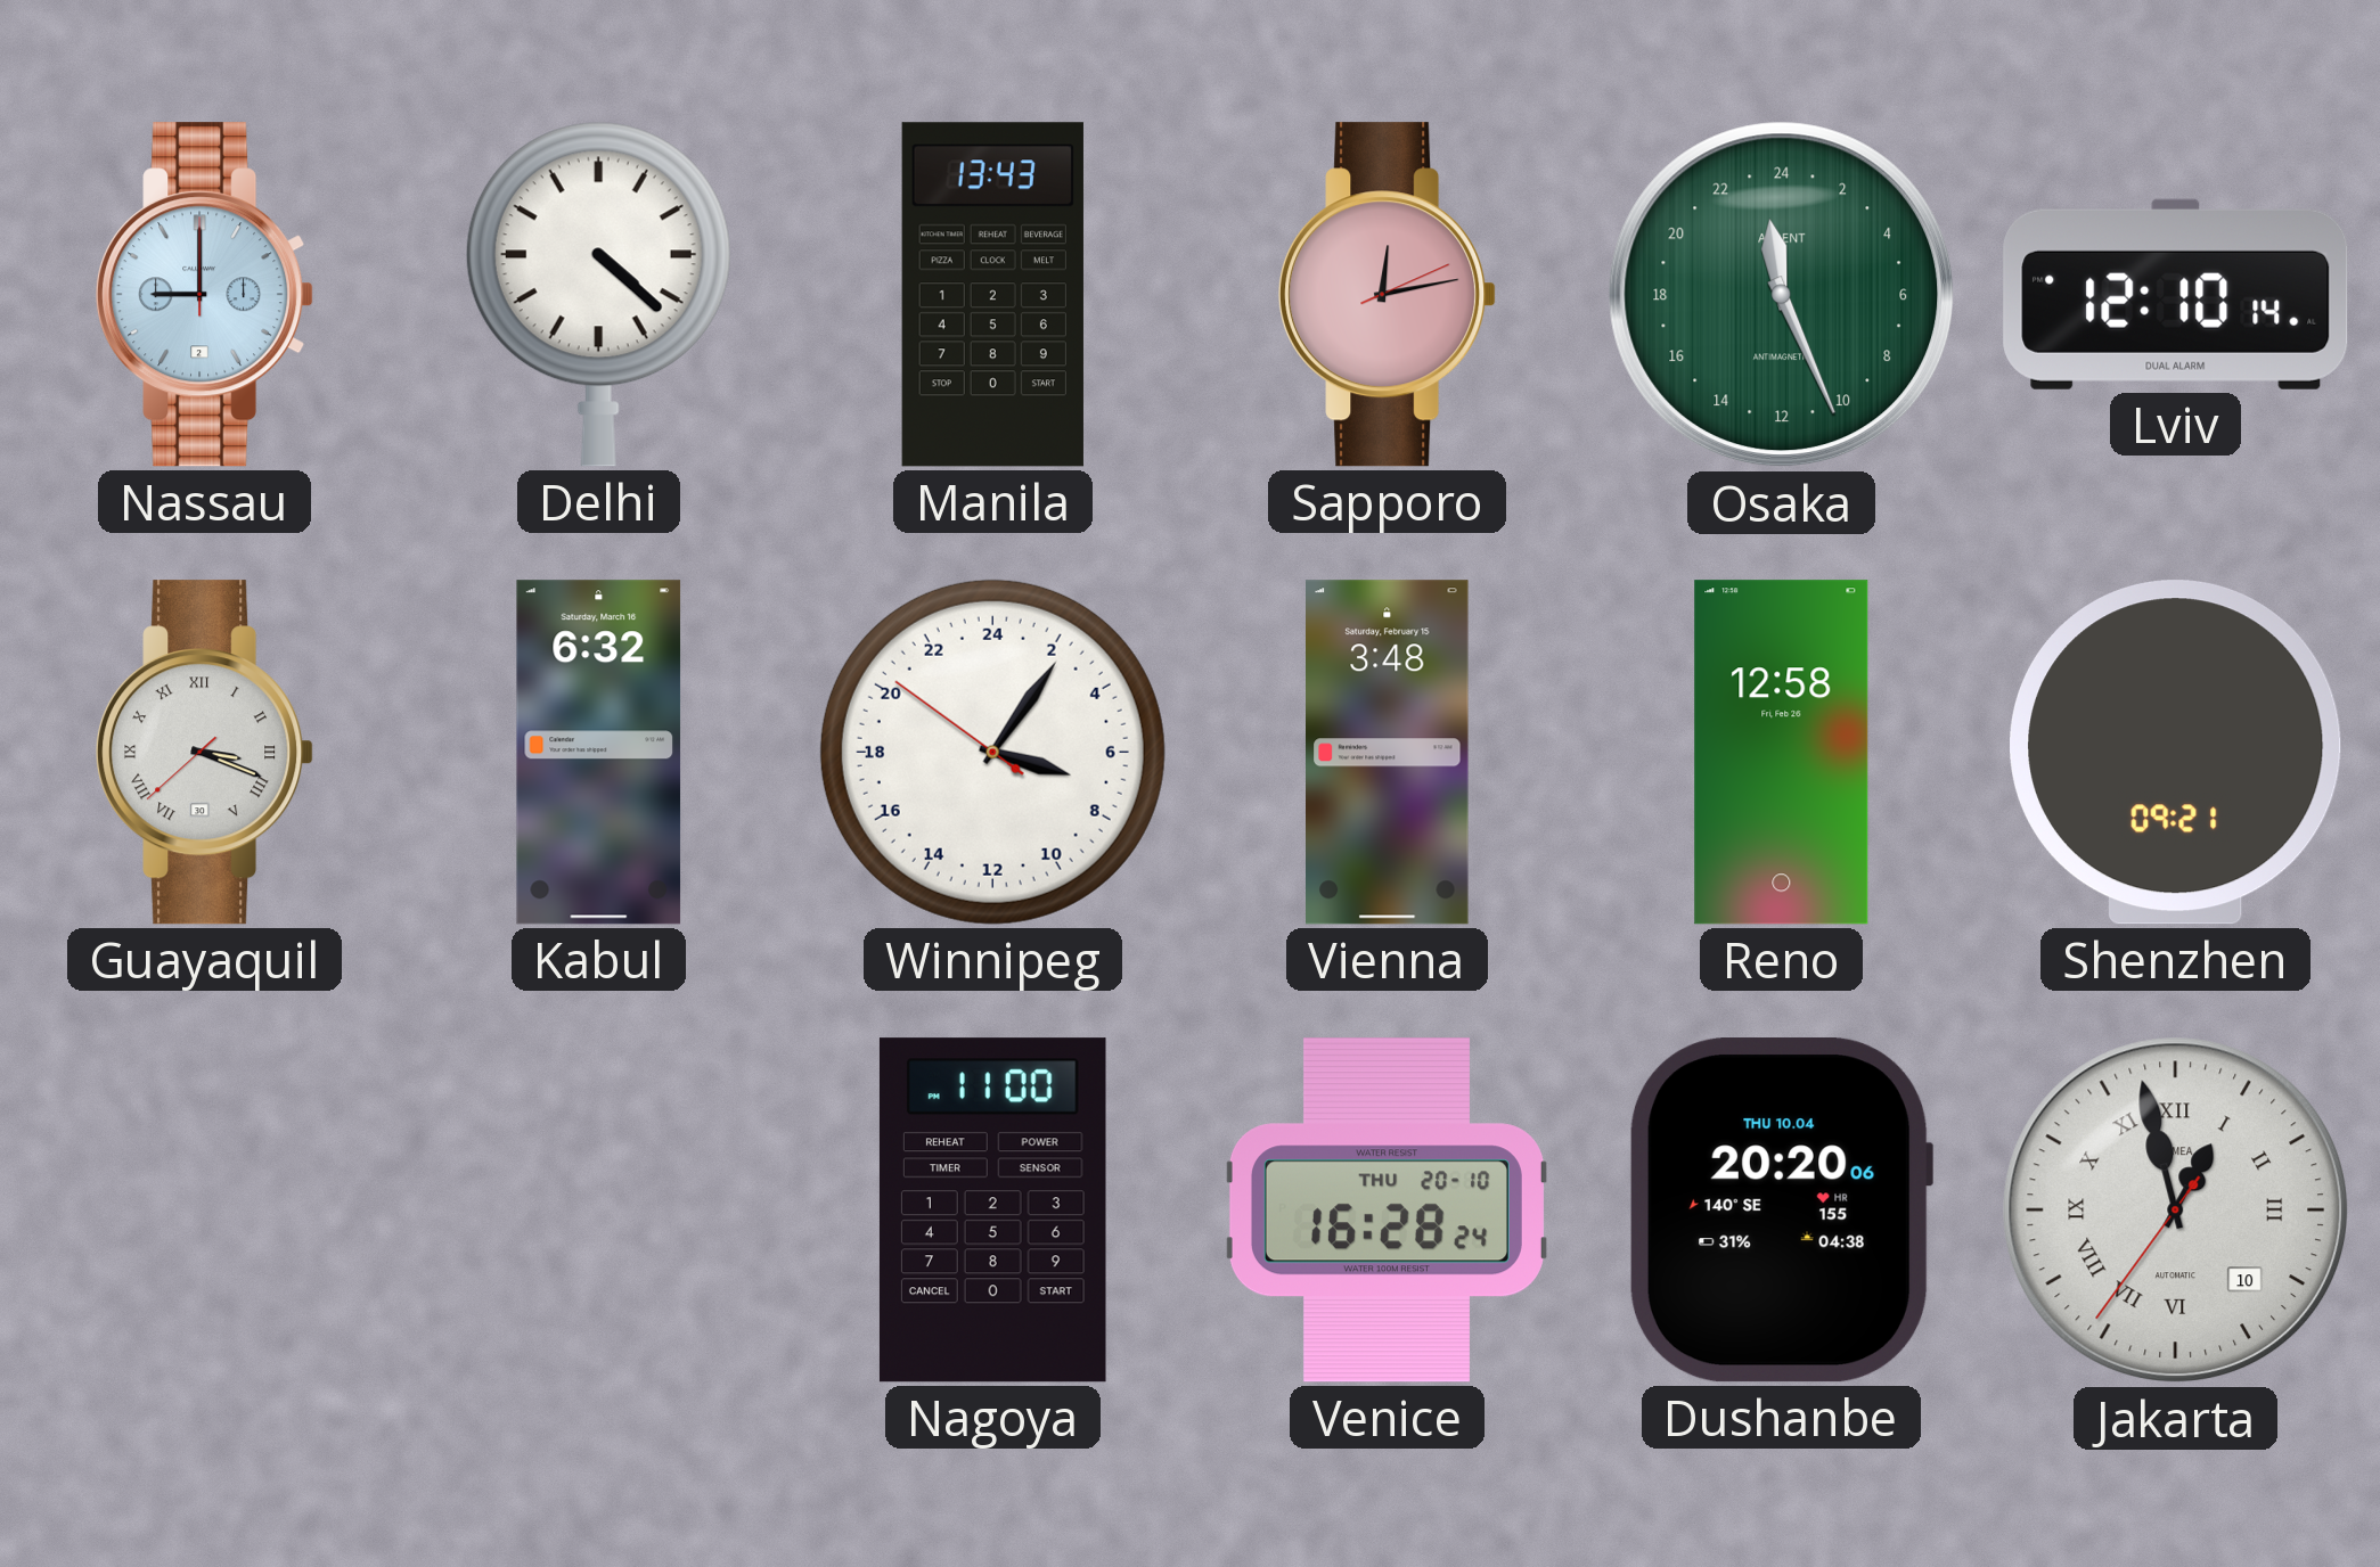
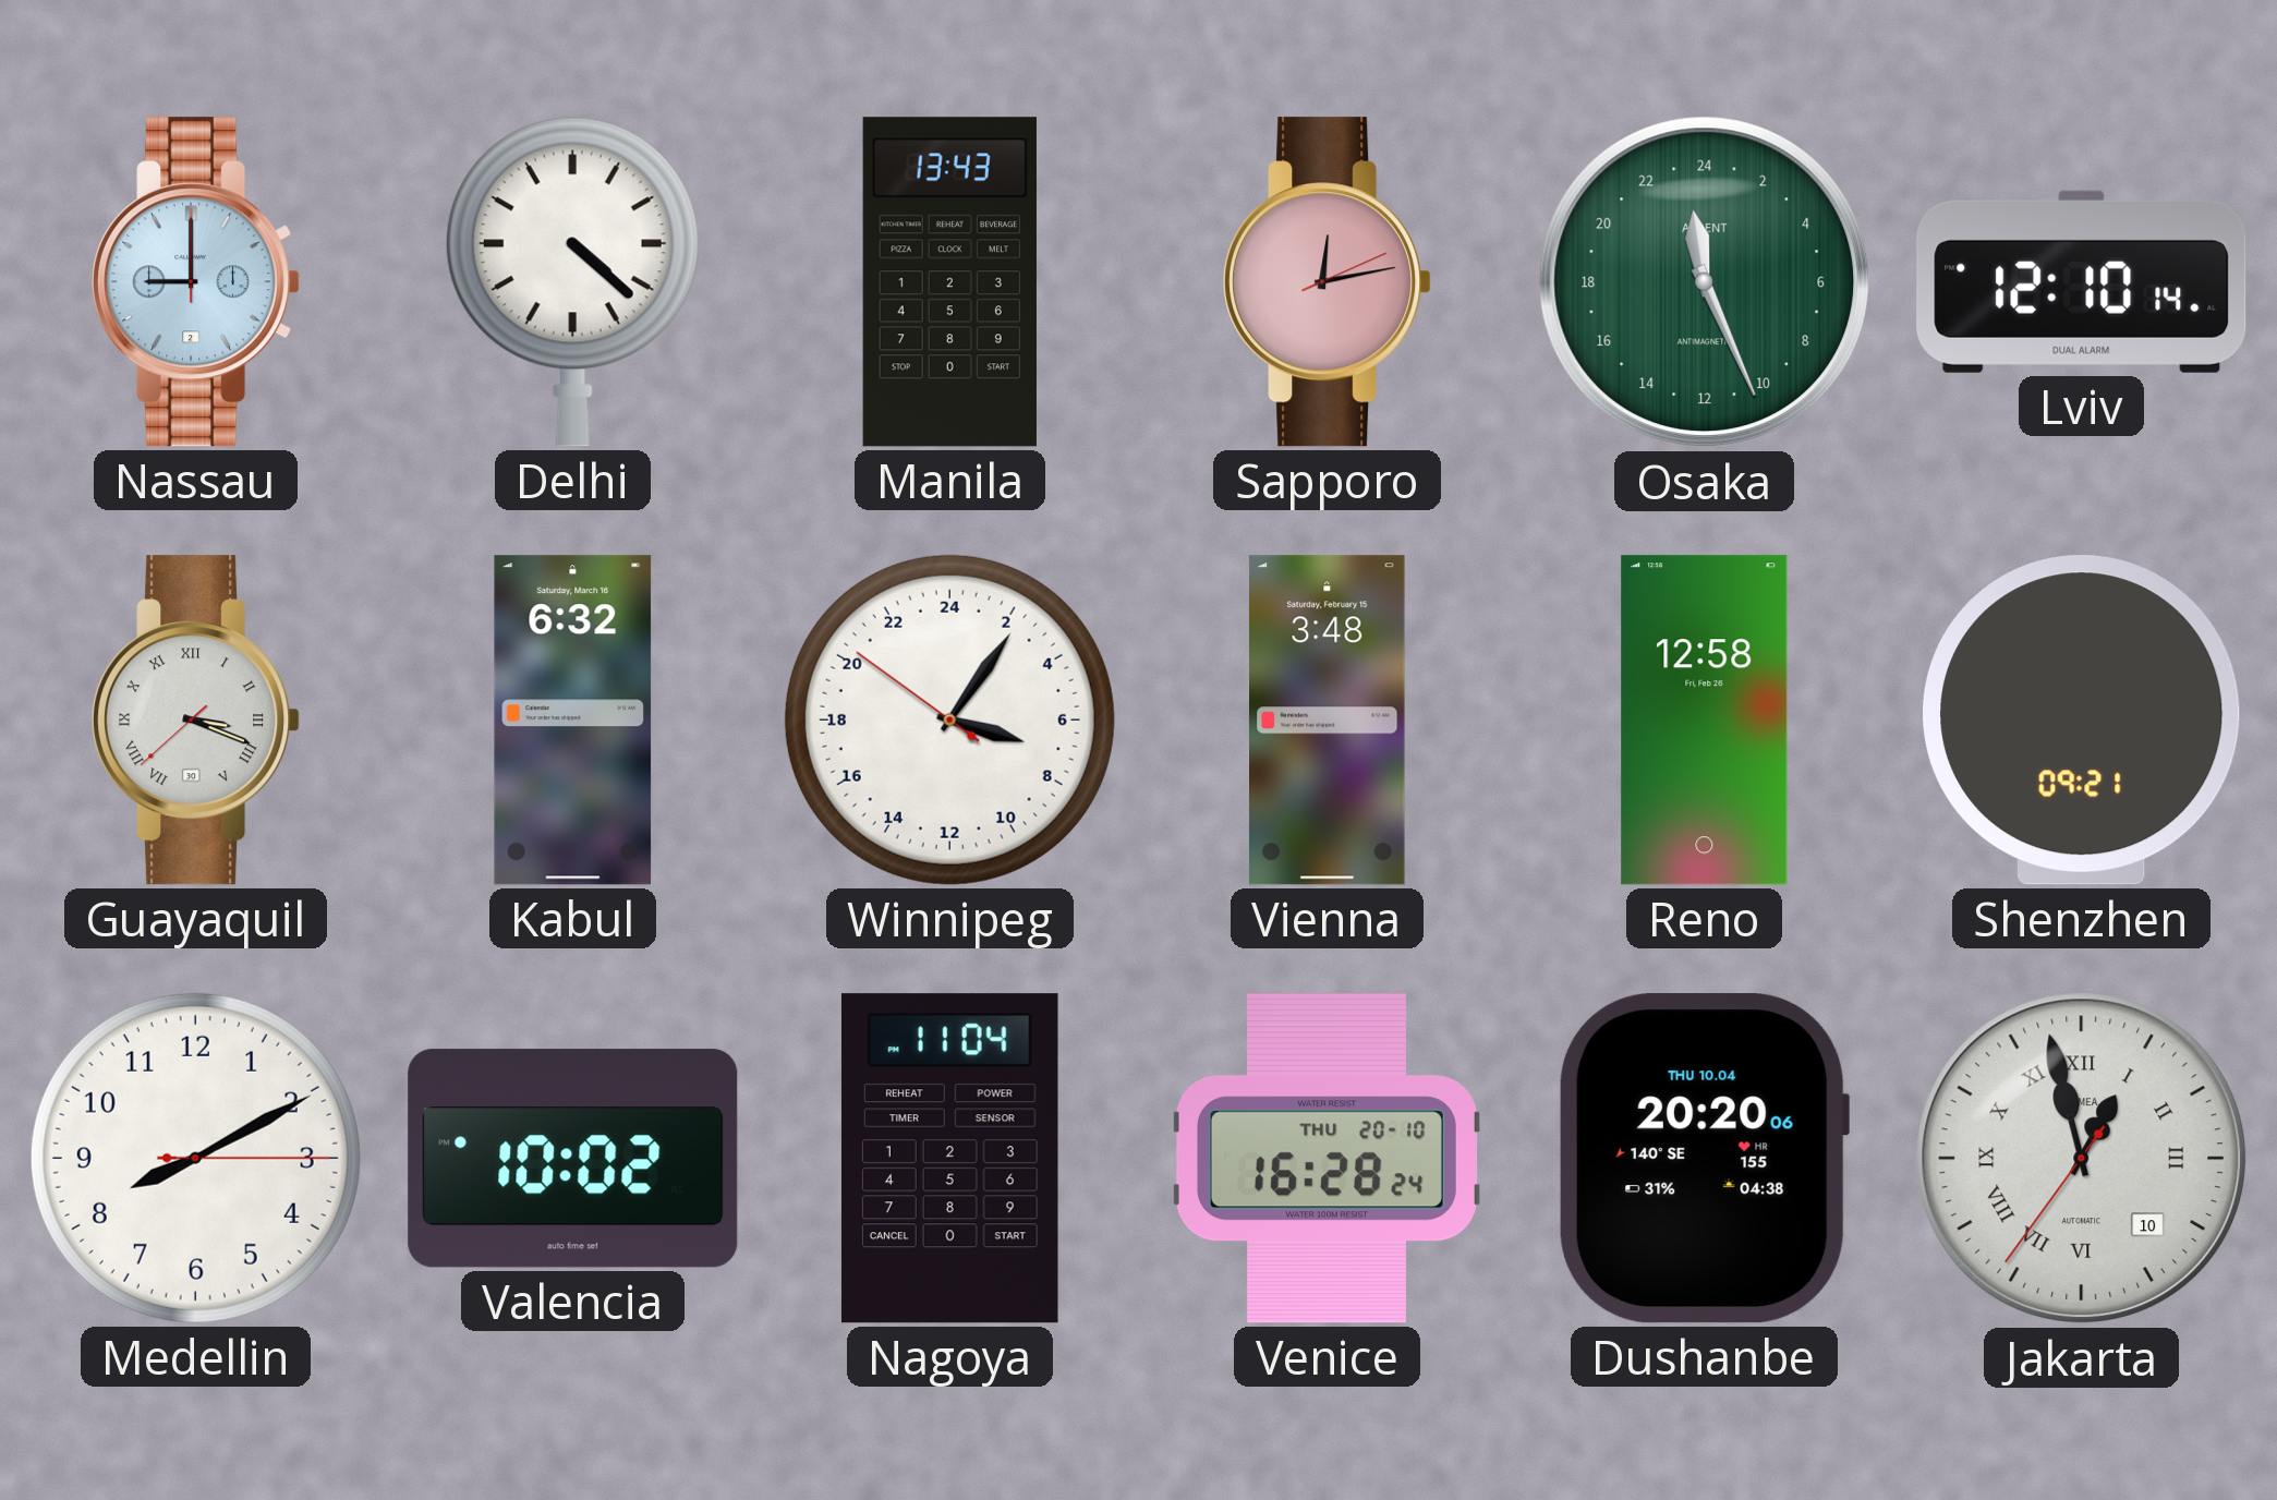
Medellin: none -> 8:10 (195, 1158)
Valencia: none -> 10:02 (573, 1159)
Nagoya: 11:00 -> 11:04 (949, 1159)
